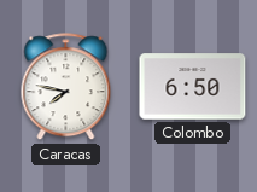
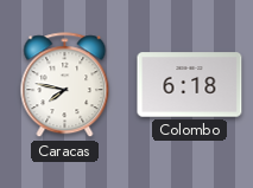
Colombo: 6:50 -> 6:18 (190, 85)
